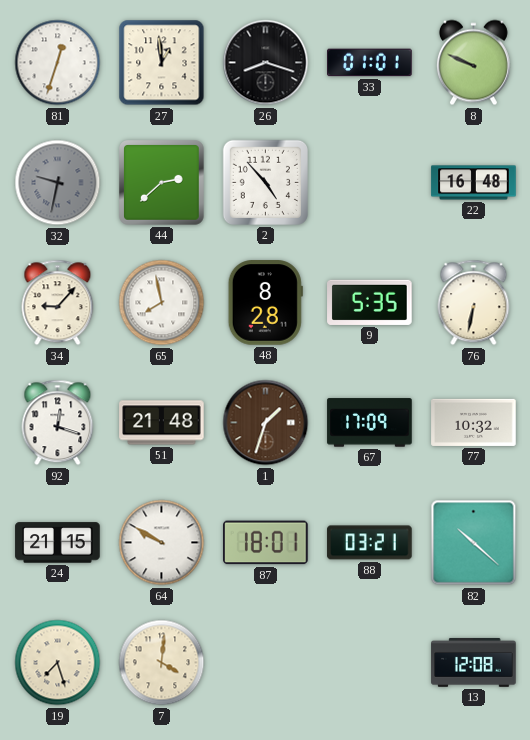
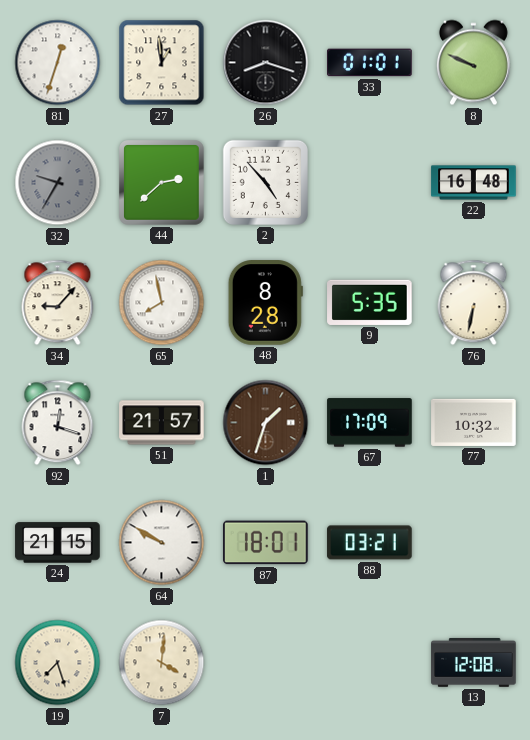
32: 9:32 -> 9:35 (58, 183)
51: 21:48 -> 21:57 (162, 423)
82: 10:22 -> none (474, 543)
